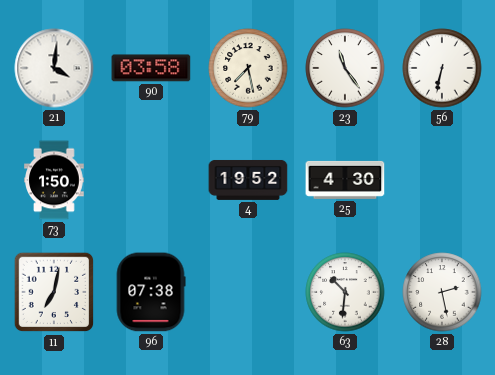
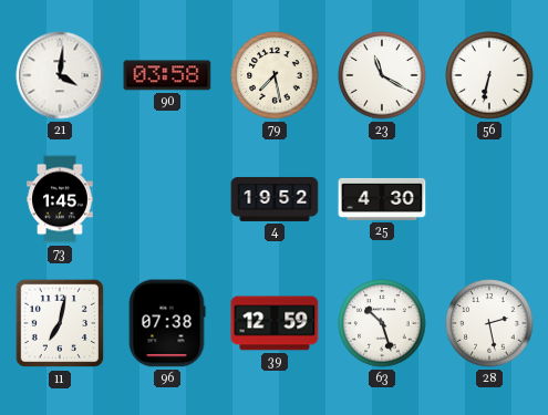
23: 11:24 -> 11:20 (382, 75)
73: 1:50 -> 1:45 (60, 199)
39: none -> 12:59 (275, 323)
63: 10:31 -> 10:27 (382, 323)
